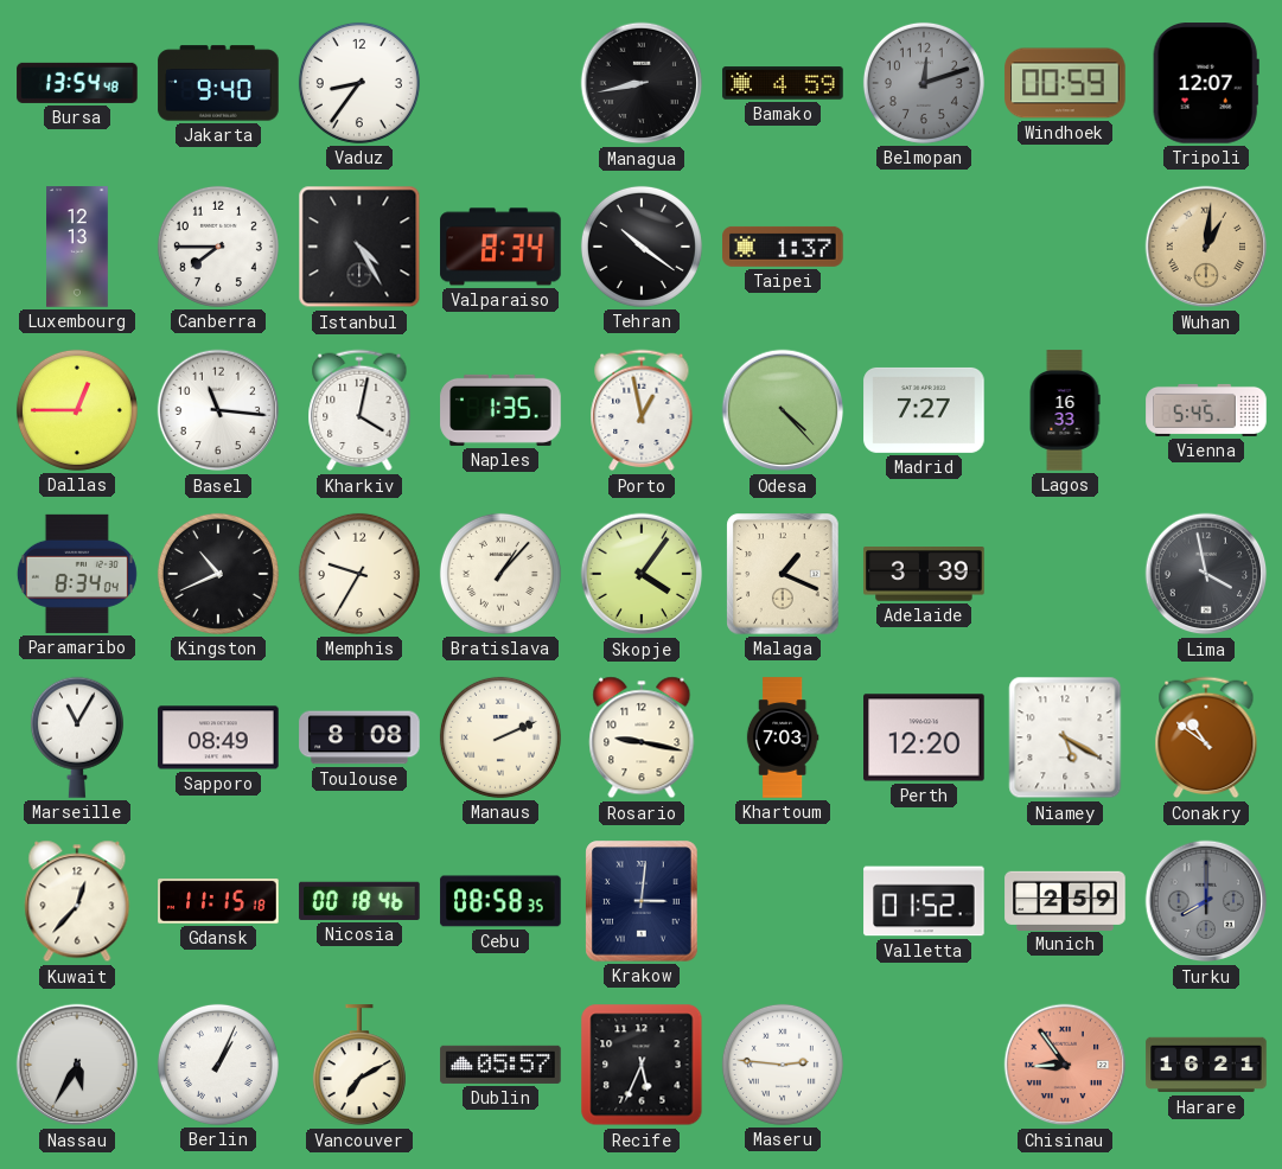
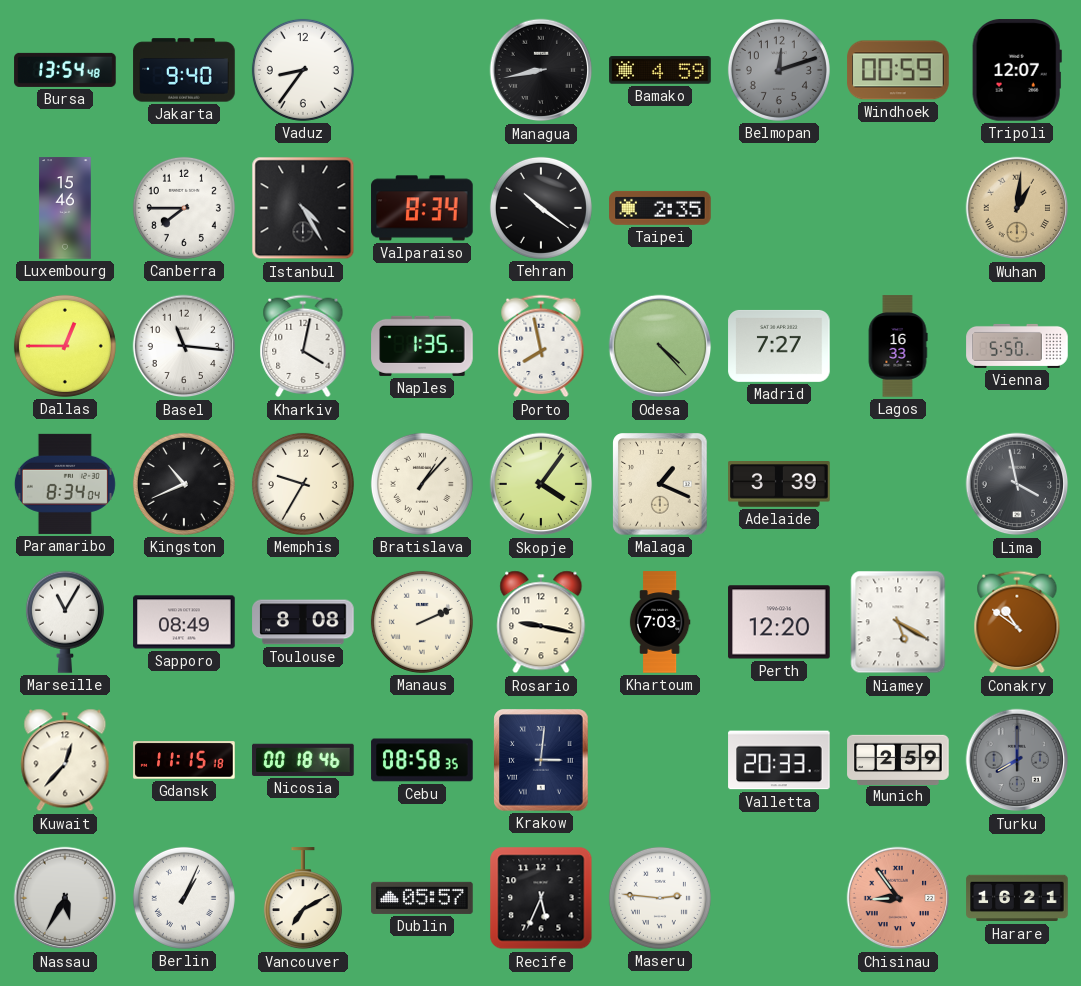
Luxembourg: 12:13 -> 15:46 (65, 208)
Taipei: 1:37 -> 2:35 (660, 208)
Porto: 12:58 -> 7:58 (541, 346)
Vienna: 5:45 -> 5:50 (1017, 346)
Valletta: 01:52 -> 20:33 (779, 760)
